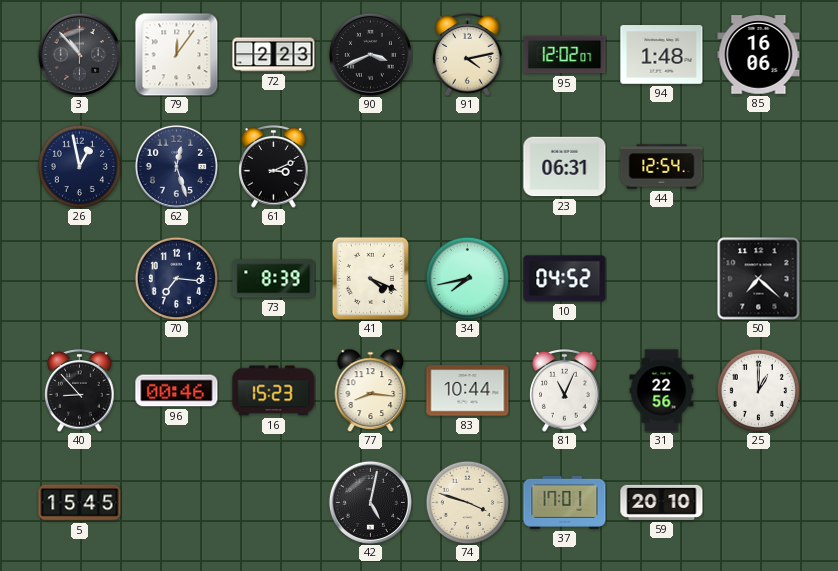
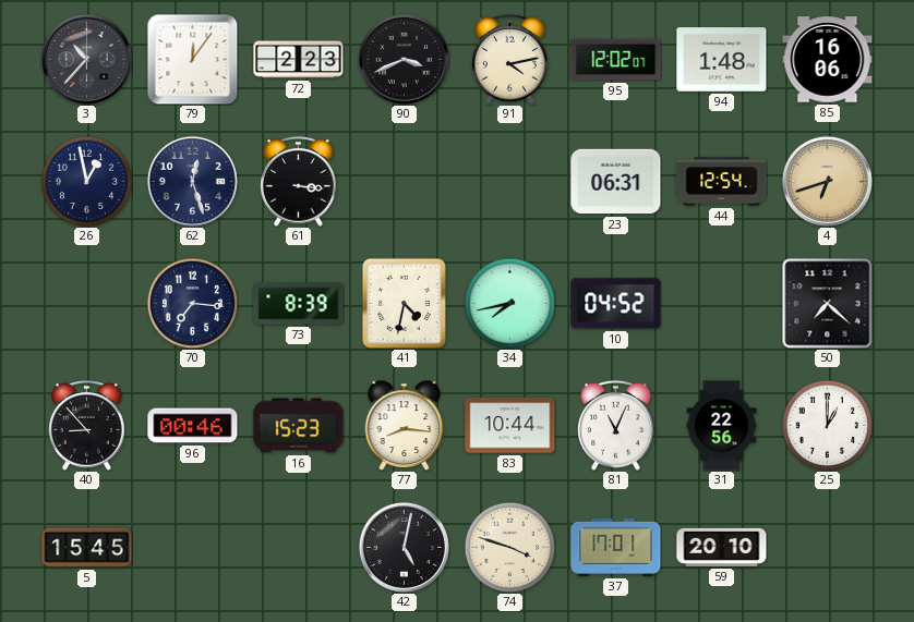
3: 10:53 -> 10:37 (86, 59)
61: 3:11 -> 3:16 (299, 182)
4: none -> 6:42 (827, 181)
41: 4:19 -> 4:32 (404, 303)
